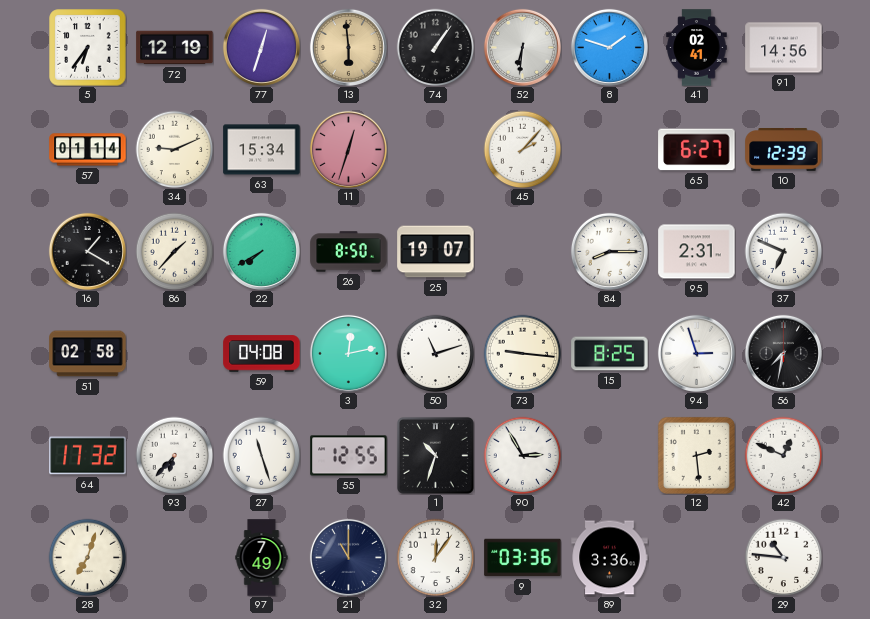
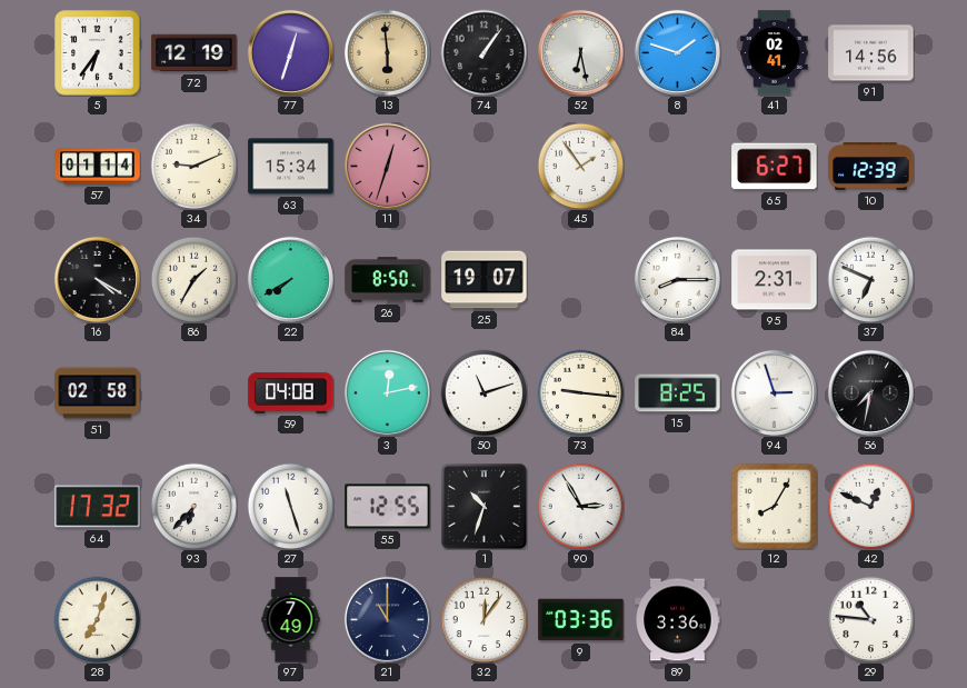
52: 6:31 -> 6:28 (580, 52)
45: 2:07 -> 1:54 (580, 166)
16: 1:20 -> 4:20 (97, 279)
86: 1:37 -> 1:35 (193, 279)
12: 2:29 -> 8:05 (774, 506)
